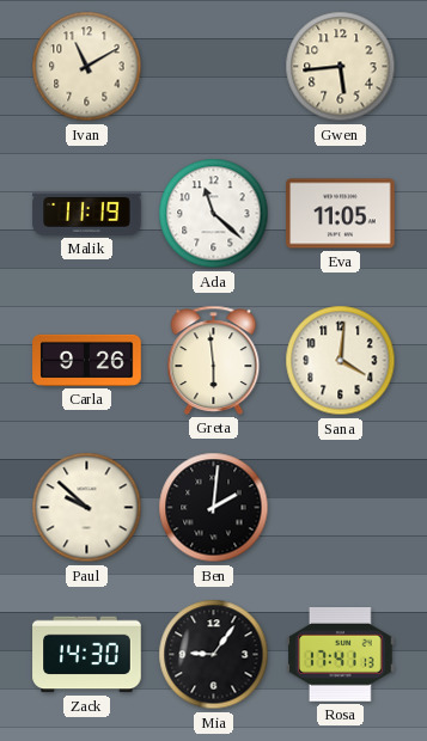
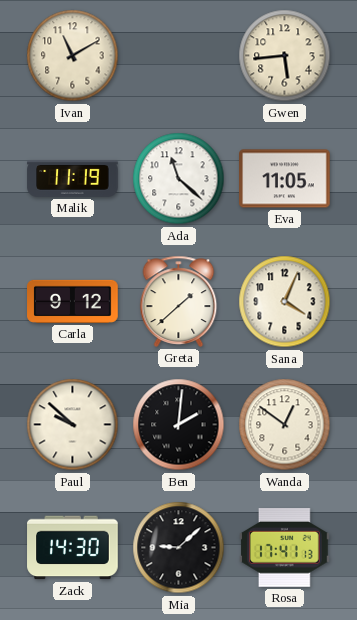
Carla: 9:26 -> 9:12 (73, 301)
Greta: 5:59 -> 1:38 (179, 301)
Sana: 4:01 -> 4:04 (285, 302)
Wanda: none -> 12:51 (285, 425)
Mia: 9:06 -> 9:08 (179, 548)
